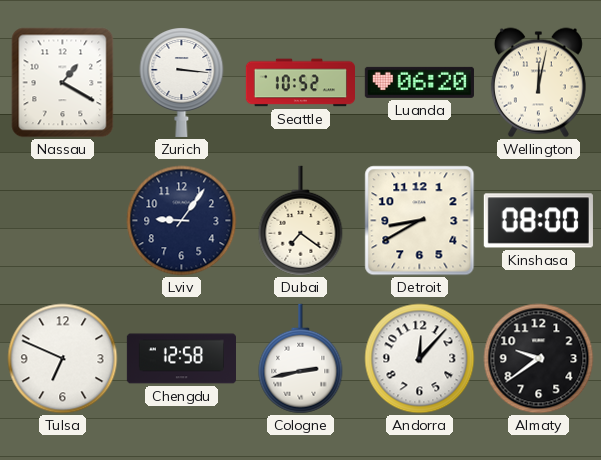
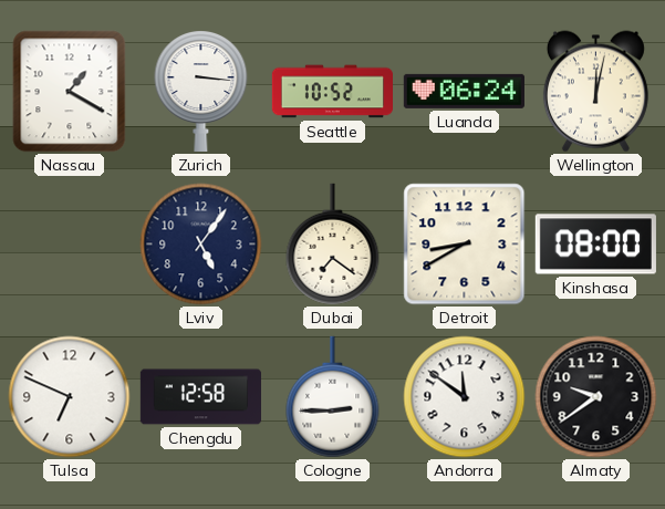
Luanda: 06:20 -> 06:24 (464, 91)
Lviv: 9:06 -> 5:06 (201, 245)
Cologne: 2:43 -> 2:45 (333, 397)
Andorra: 12:07 -> 11:51 (465, 397)
